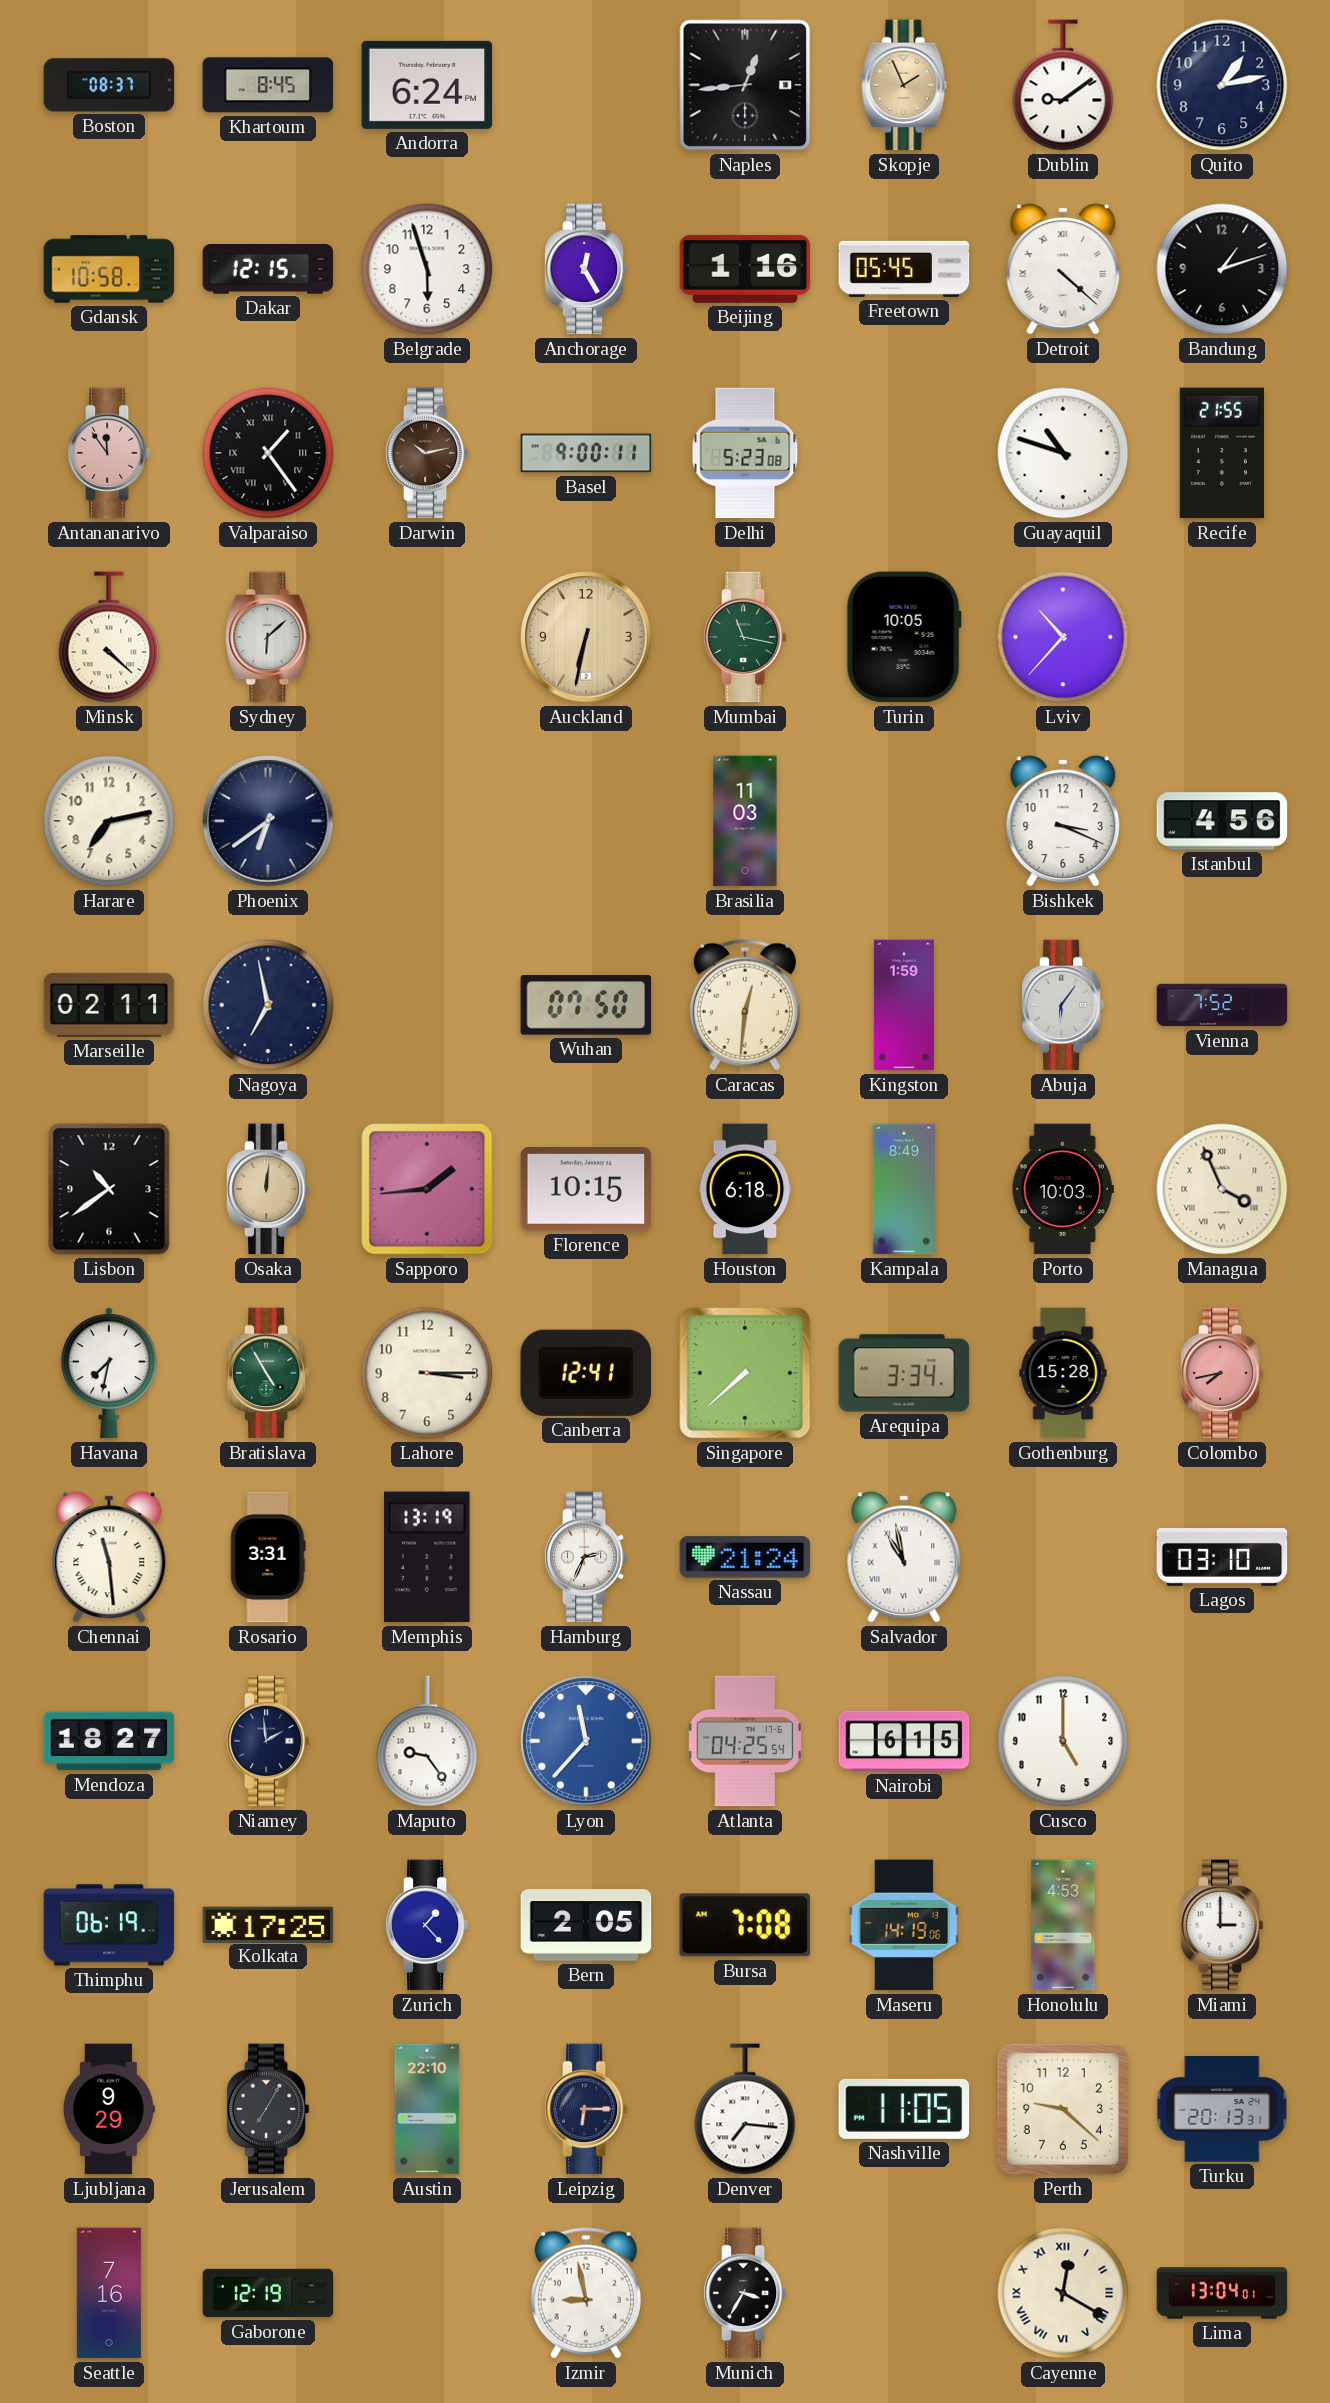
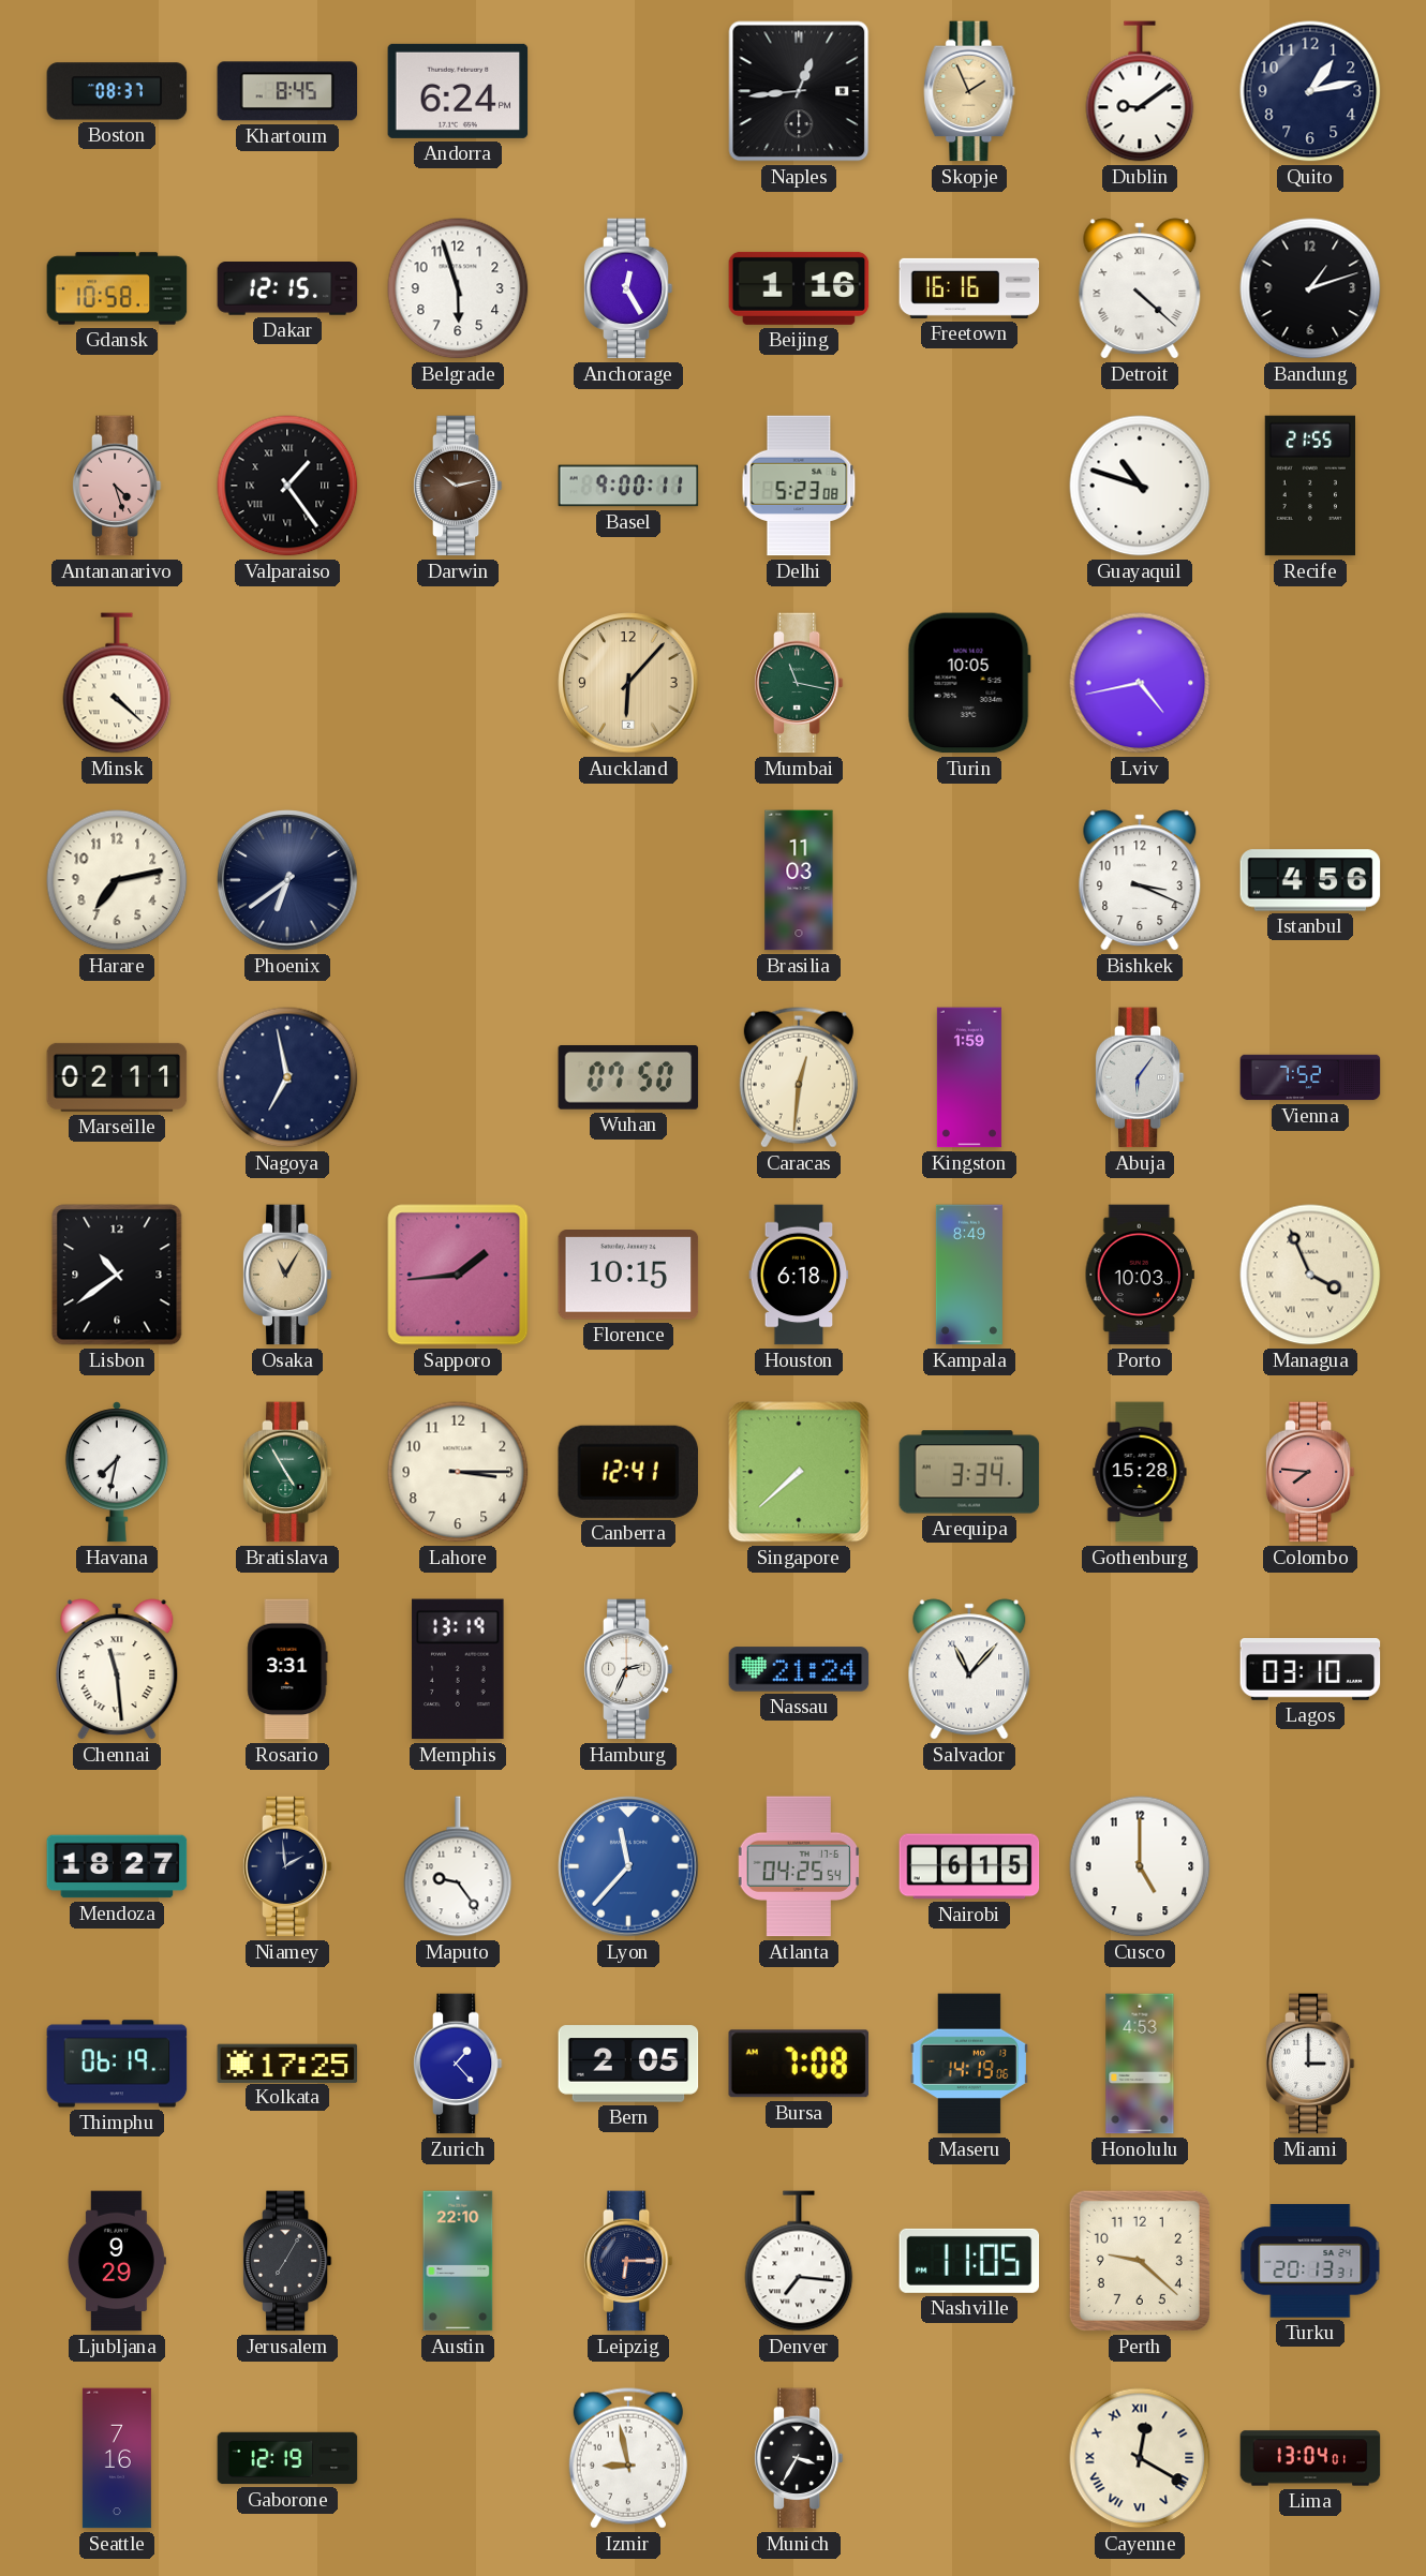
Freetown: 05:45 -> 16:16 (969, 288)
Antananarivo: 11:54 -> 4:27 (117, 486)
Sydney: 6:08 -> none (268, 637)
Auckland: 6:32 -> 6:07 (628, 683)
Lviv: 10:37 -> 4:43 (1140, 683)
Osaka: 12:01 -> 11:05 (287, 1275)
Colombo: 7:43 -> 7:46 (1310, 1472)
Salvador: 10:58 -> 11:07 (969, 1669)
